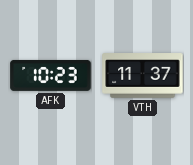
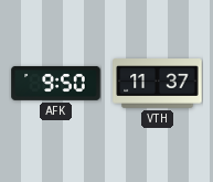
AFK: 10:23 -> 9:50 (56, 83)
